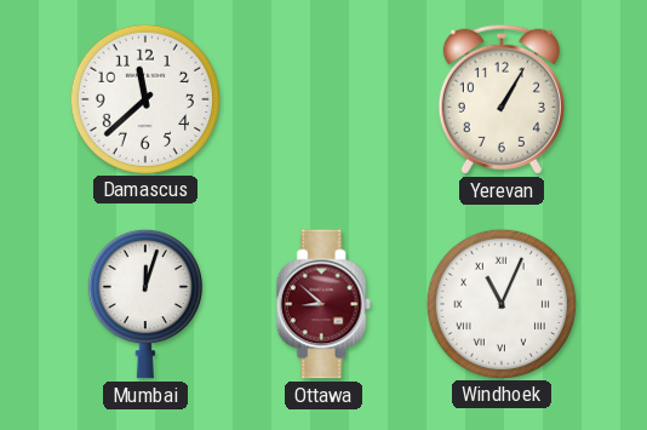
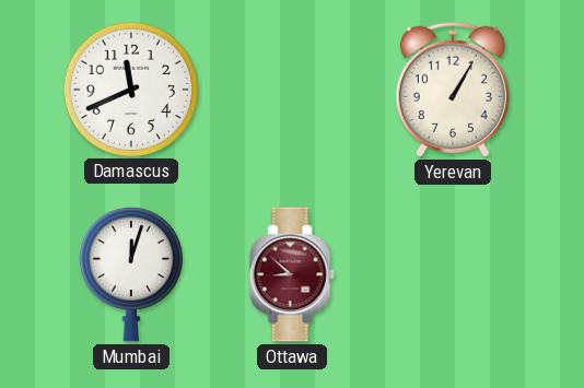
Damascus: 11:38 -> 11:41 (130, 89)
Windhoek: 11:04 -> none (500, 303)
